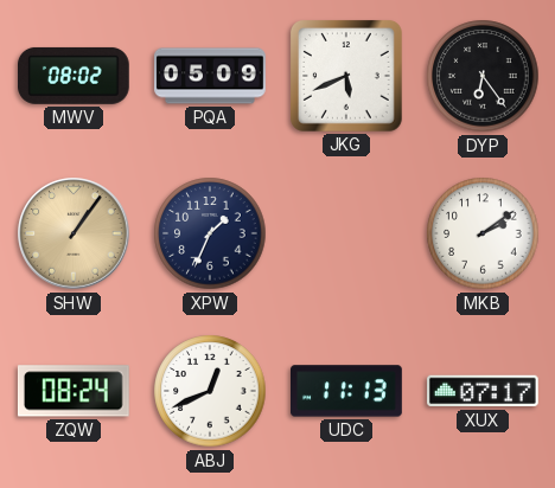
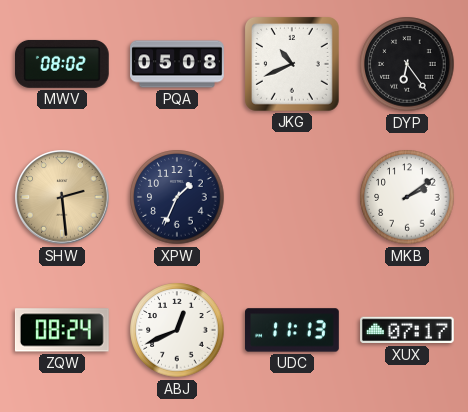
PQA: 05:09 -> 05:08 (177, 64)
JKG: 5:41 -> 10:41 (292, 64)
SHW: 1:06 -> 2:29 (62, 197)
